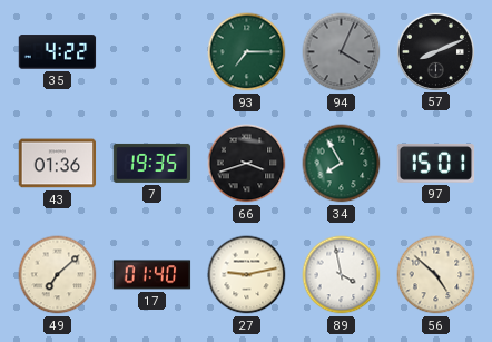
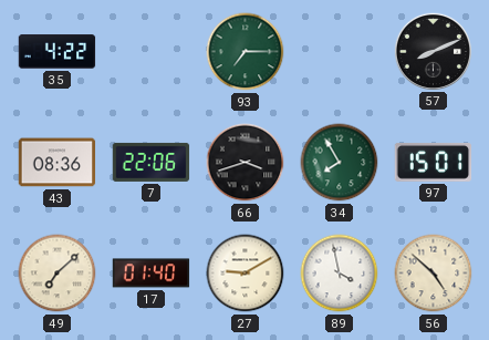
94: 4:04 -> none (342, 52)
43: 01:36 -> 08:36 (58, 163)
7: 19:35 -> 22:06 (152, 162)
27: 9:13 -> 9:10 (246, 274)
